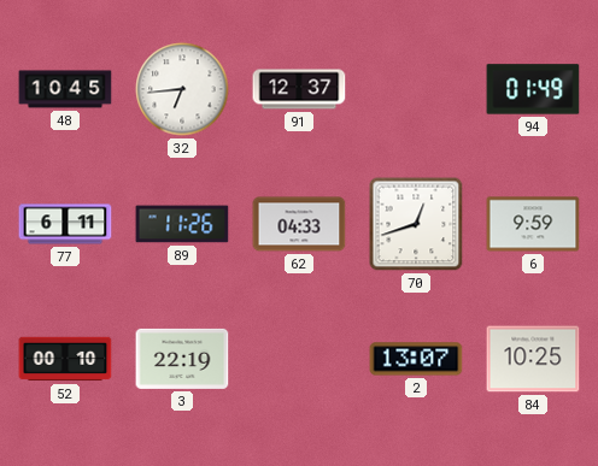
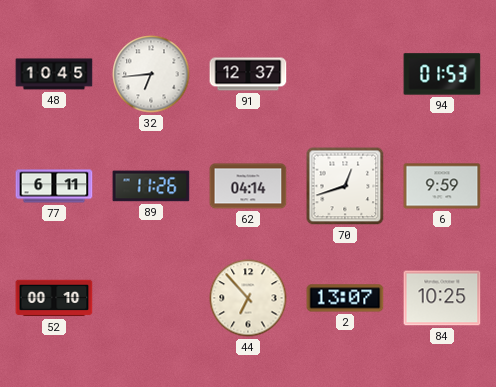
94: 01:49 -> 01:53 (442, 74)
62: 04:33 -> 04:14 (248, 186)
3: 22:19 -> none (182, 359)
44: none -> 6:53 (248, 298)
